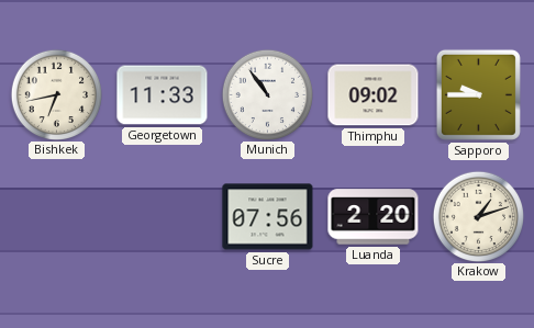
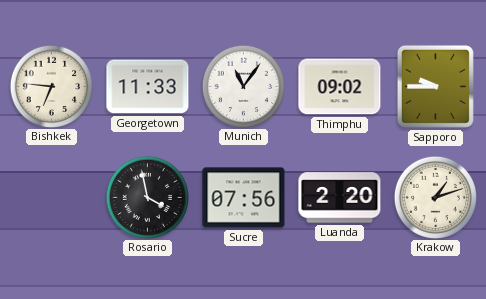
Bishkek: 6:43 -> 6:46 (51, 86)
Munich: 10:54 -> 11:06 (243, 86)
Rosario: none -> 3:58 (147, 197)
